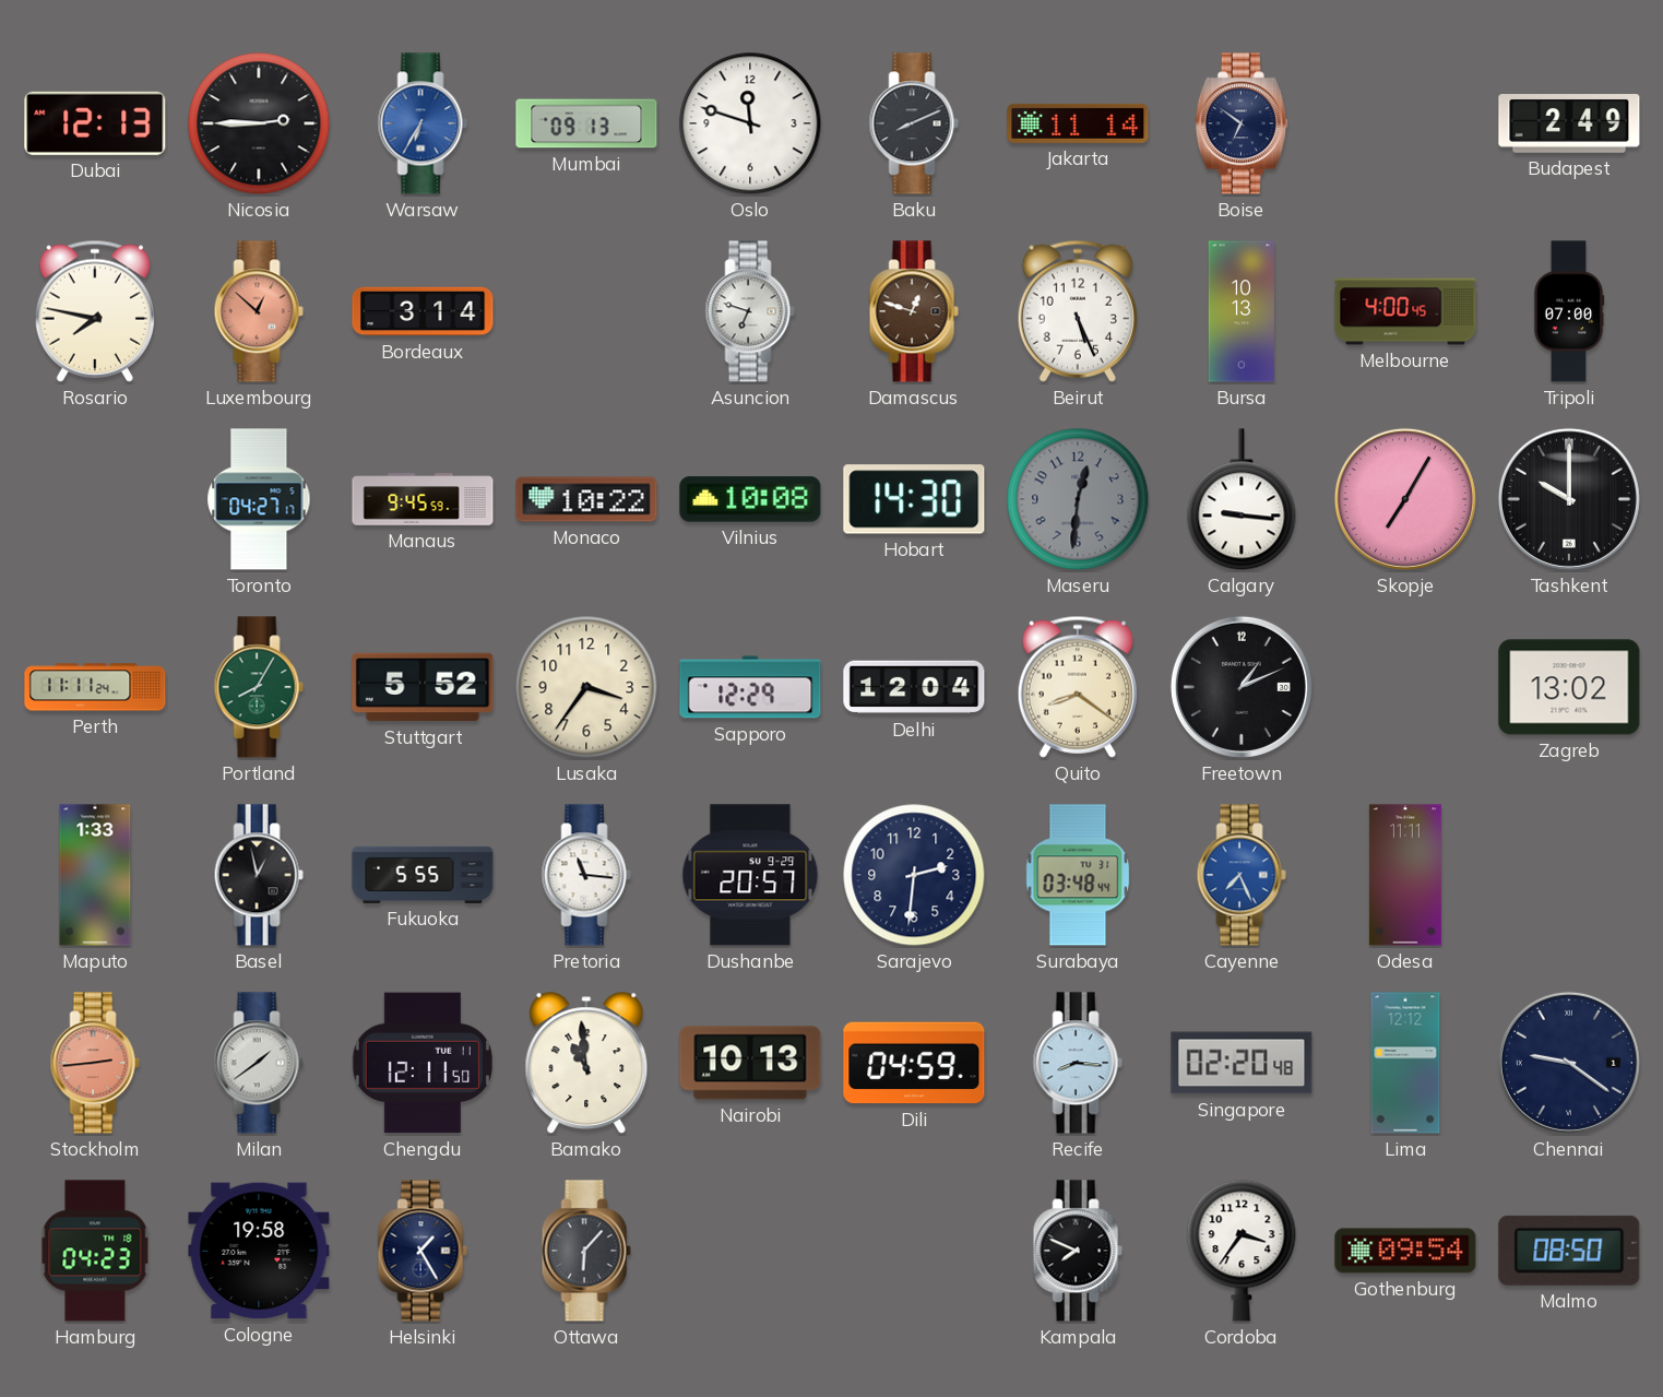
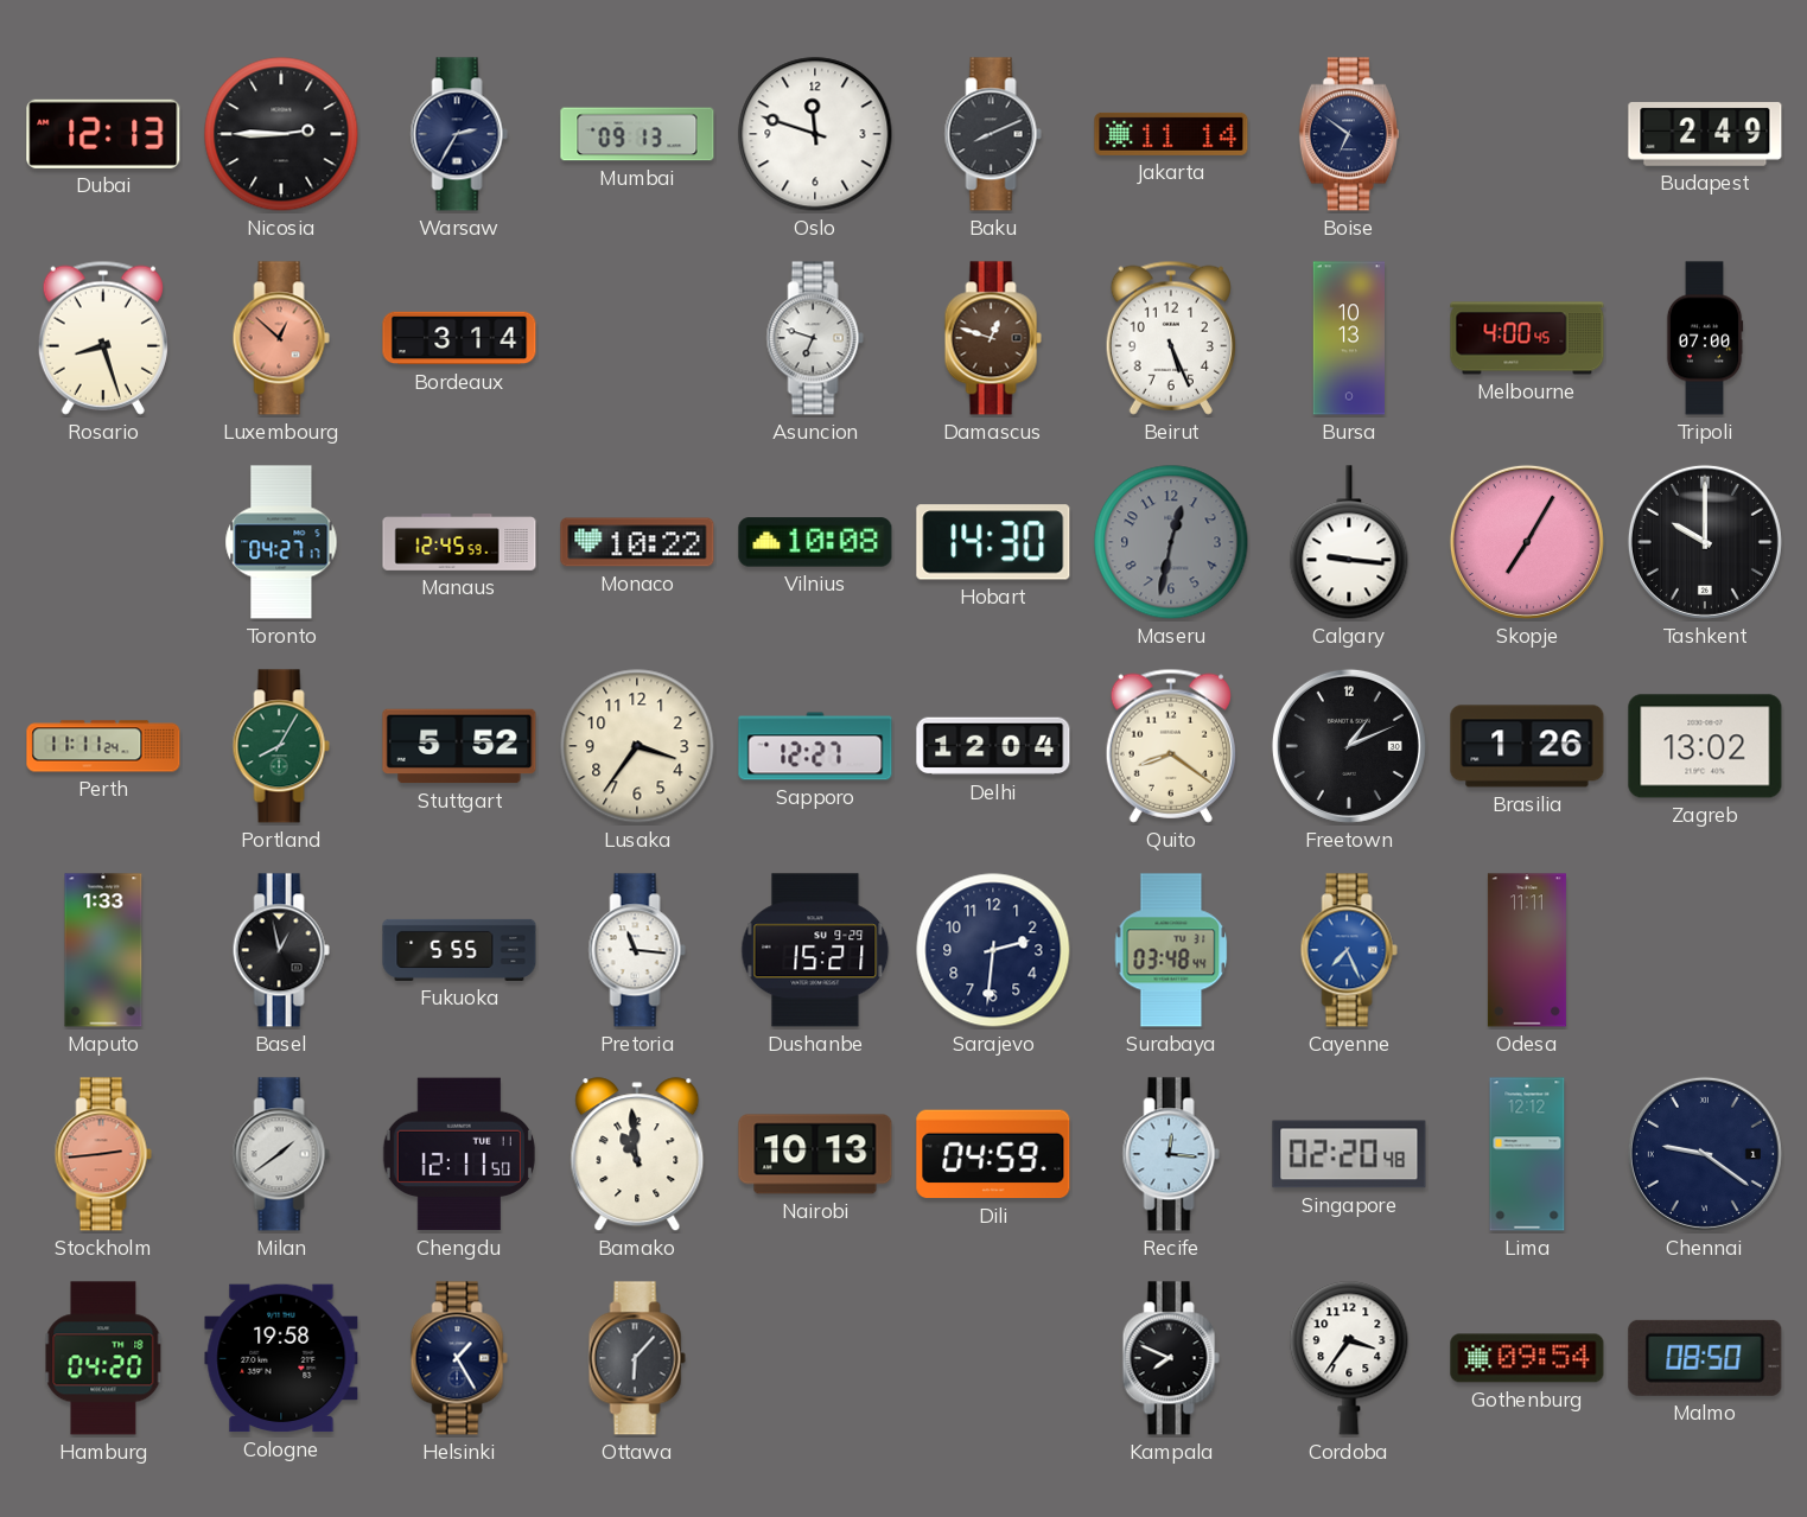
Warsaw: 6:35 -> 2:35 (459, 134)
Warsaw dial: blue -> navy (459, 134)
Rosario: 7:47 -> 8:27 (103, 338)
Manaus: 9:45 -> 12:45 (459, 542)
Maseru: 12:31 -> 12:32 (1171, 542)
Sapporo: 12:29 -> 12:27 (815, 746)
Brasilia: none -> 1:26 (1527, 746)
Dushanbe: 20:57 -> 15:21 (815, 950)
Recife: 8:16 -> 12:16 (1171, 1154)
Hamburg: 04:23 -> 04:20 (103, 1358)
